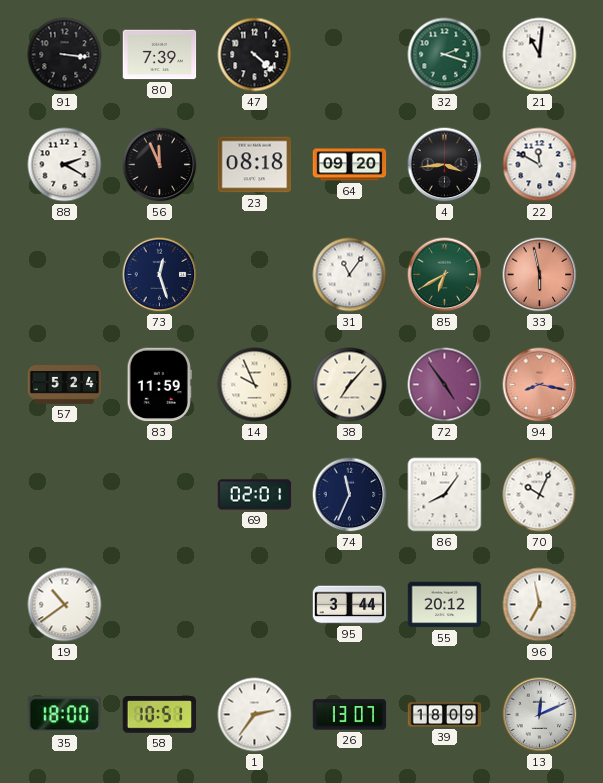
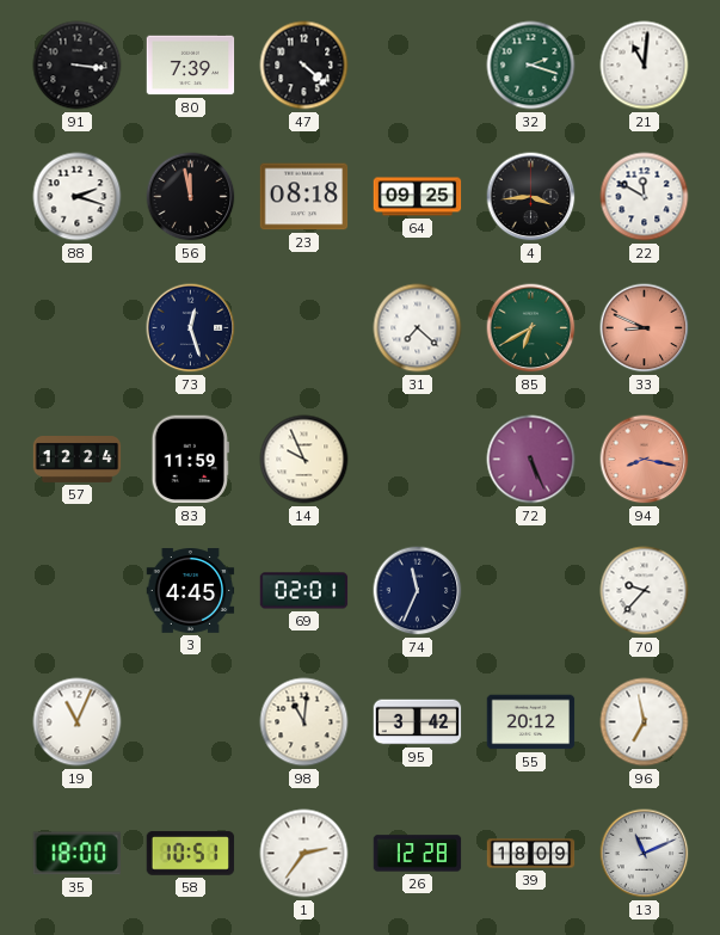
88: 2:20 -> 2:18 (78, 197)
56: 11:56 -> 11:58 (191, 197)
64: 09:20 -> 09:25 (418, 197)
31: 11:06 -> 7:22 (418, 328)
33: 5:58 -> 8:49 (645, 328)
57: 5:24 -> 12:24 (78, 460)
38: 7:07 -> none (350, 385)
72: 4:54 -> 5:26 (531, 460)
3: none -> 4:45 (191, 591)
86: 8:06 -> none (445, 495)
70: 10:04 -> 9:37 (645, 591)
19: 10:39 -> 11:04 (78, 722)
98: none -> 11:01 (304, 722)
95: 3:44 -> 3:42 (418, 722)
26: 13:07 -> 12:28 (418, 854)
13: 12:11 -> 11:11 (645, 854)
